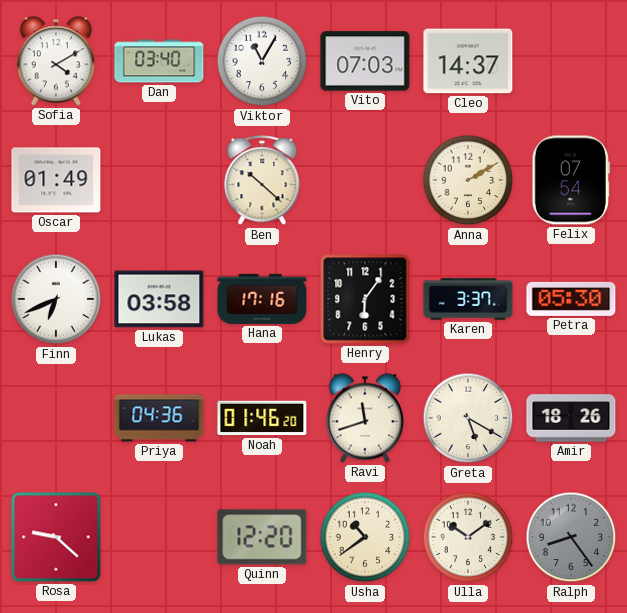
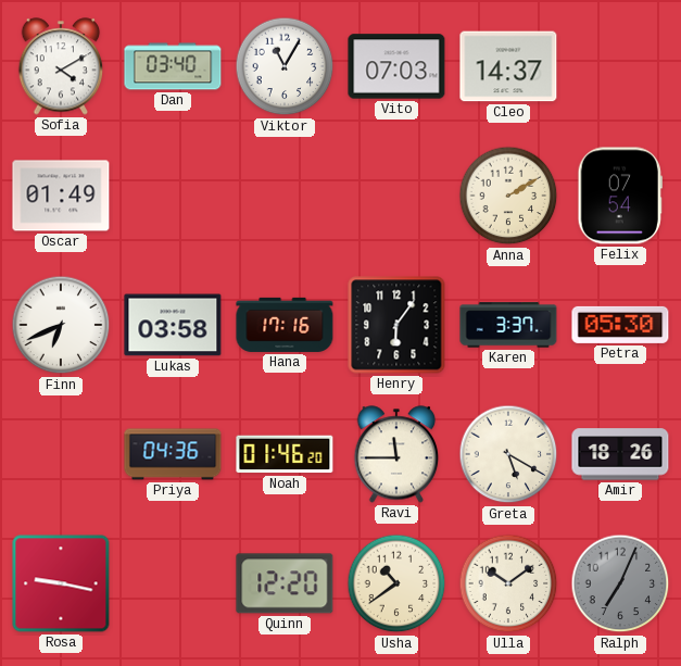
Ben: 10:22 -> none (262, 181)
Ravi: 11:42 -> 11:45 (396, 454)
Rosa: 9:22 -> 9:17 (61, 583)
Ralph: 8:24 -> 7:04 (620, 583)
